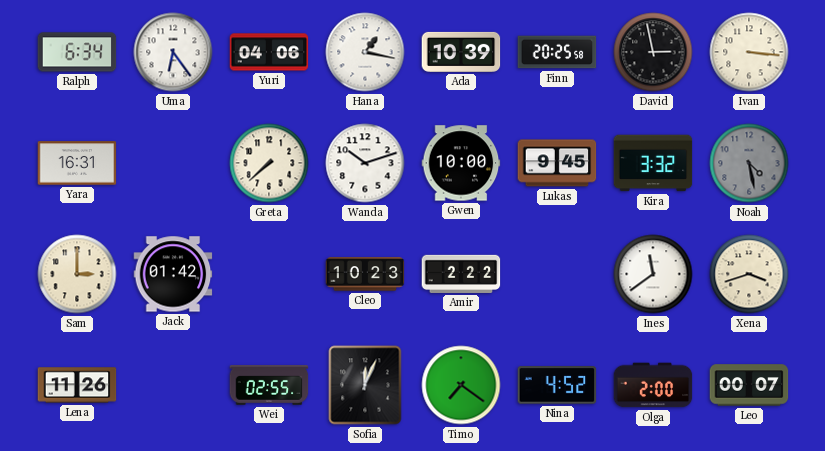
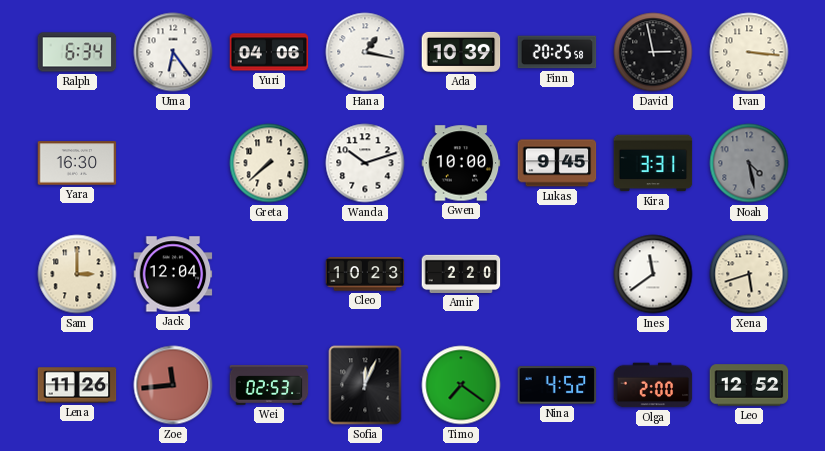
Yara: 16:31 -> 16:30 (77, 163)
Kira: 3:32 -> 3:31 (653, 163)
Jack: 01:42 -> 12:04 (173, 274)
Amir: 2:22 -> 2:20 (461, 274)
Xena: 3:42 -> 5:42 (749, 274)
Zoe: none -> 11:44 (173, 385)
Wei: 02:55 -> 02:53 (269, 385)
Leo: 00:07 -> 12:52 (749, 385)
